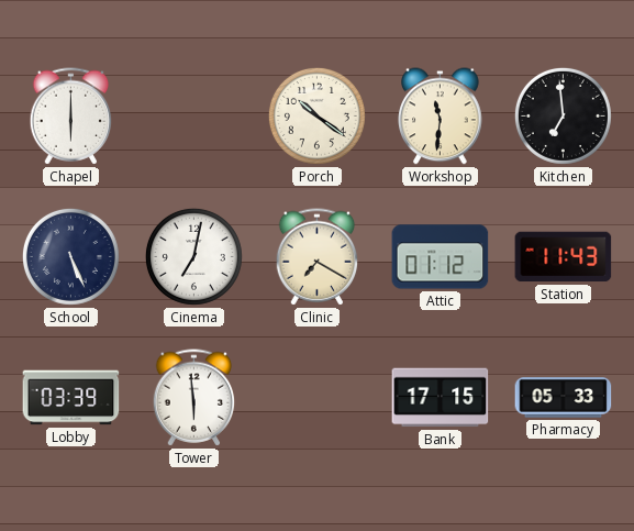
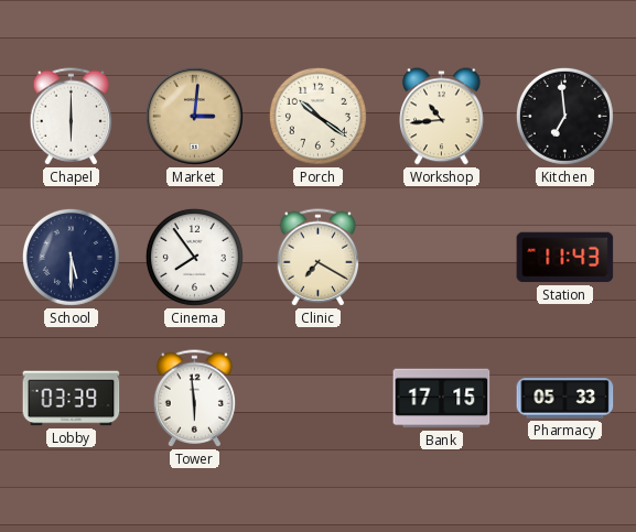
Market: none -> 3:01 (194, 116)
Workshop: 11:31 -> 10:44 (442, 117)
School: 5:26 -> 5:30 (71, 257)
Cinema: 7:02 -> 7:54 (194, 257)
Attic: 01:12 -> none (441, 257)
